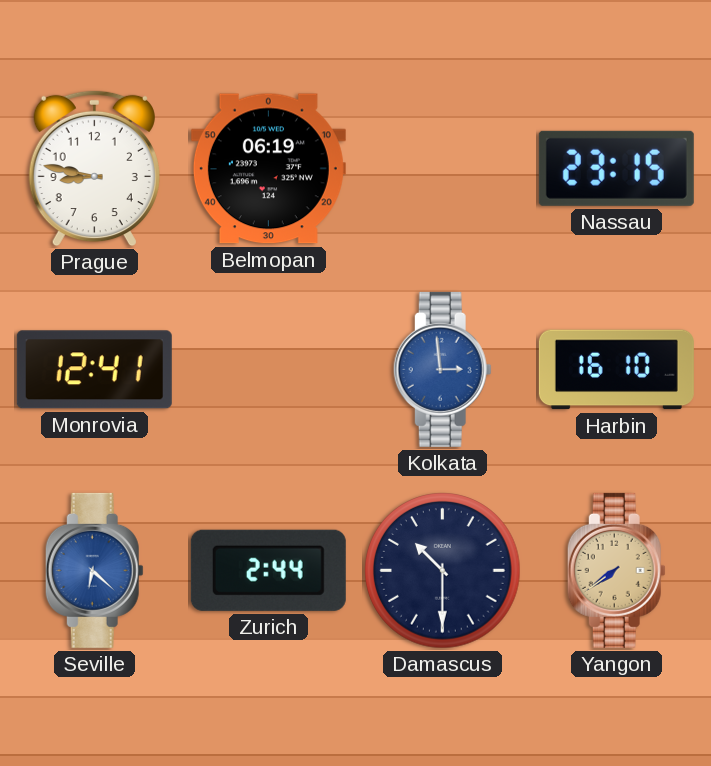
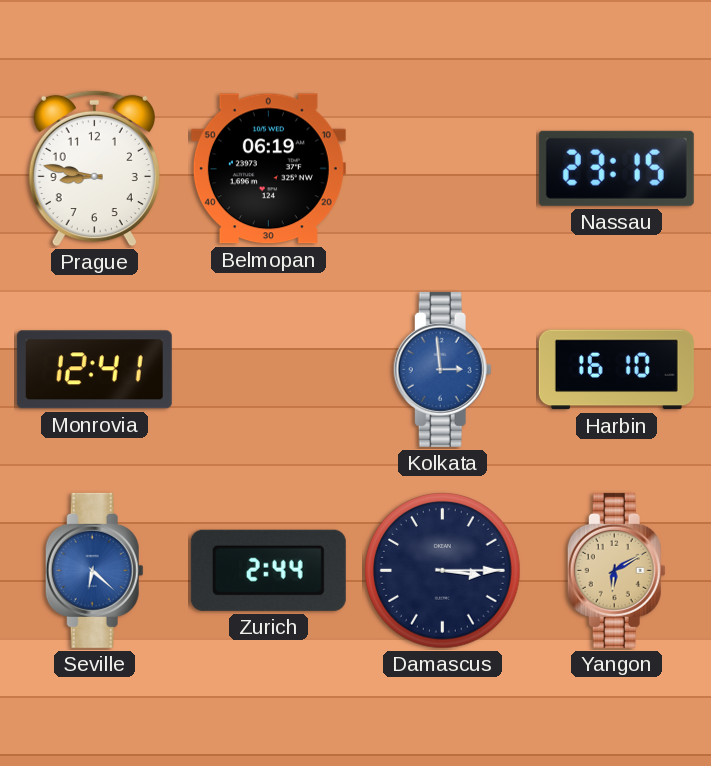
Damascus: 10:30 -> 3:15 (443, 571)
Yangon: 7:39 -> 6:10 (616, 570)
